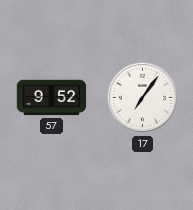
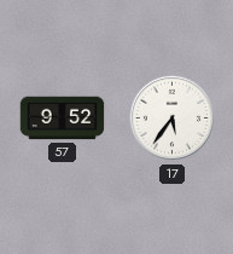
17: 7:06 -> 5:36 (173, 119)
